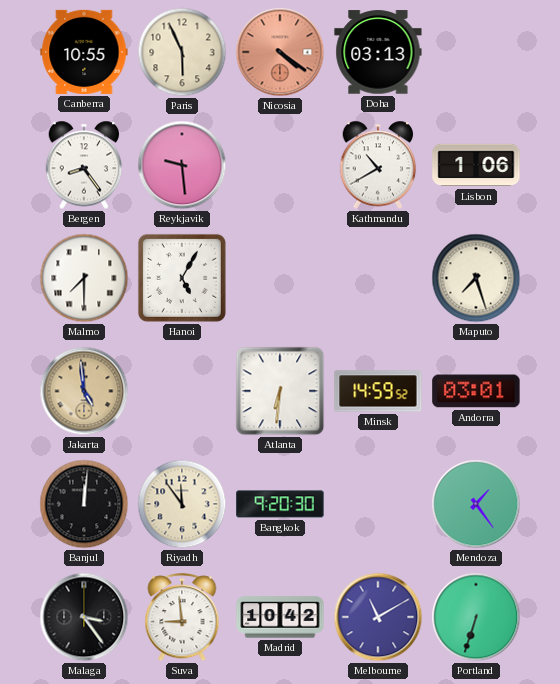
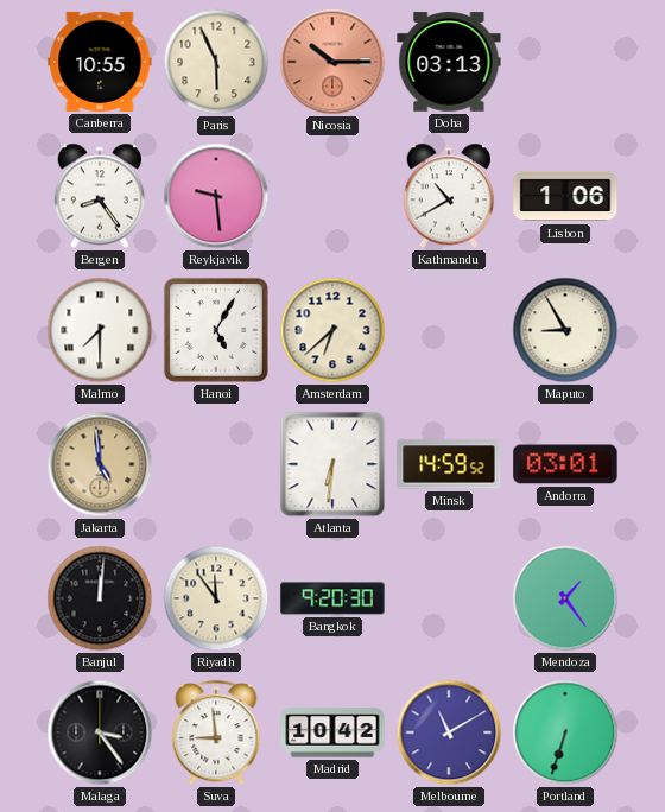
Nicosia: 4:21 -> 10:15 (332, 62)
Amsterdam: none -> 6:38 (332, 330)
Maputo: 7:27 -> 8:55 (565, 330)
